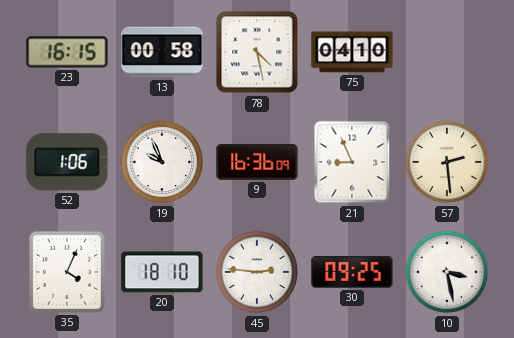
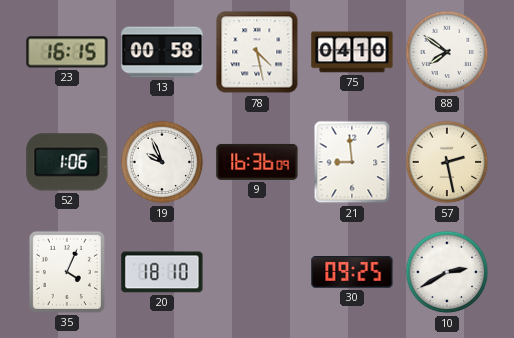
88: none -> 7:51 (447, 52)
21: 8:56 -> 8:59 (352, 162)
57: 2:29 -> 2:28 (447, 162)
45: 2:46 -> none (257, 272)
10: 3:28 -> 2:40 (447, 272)
